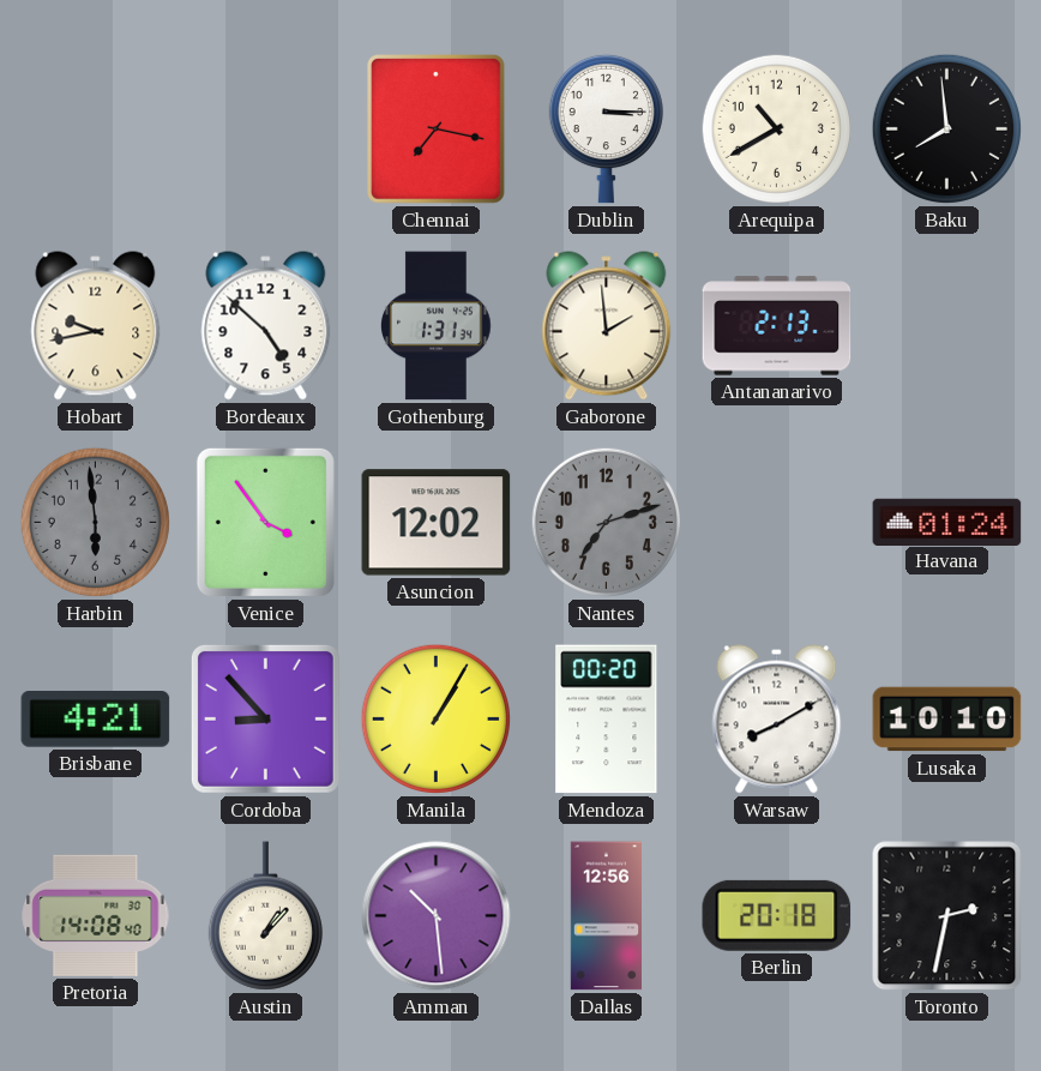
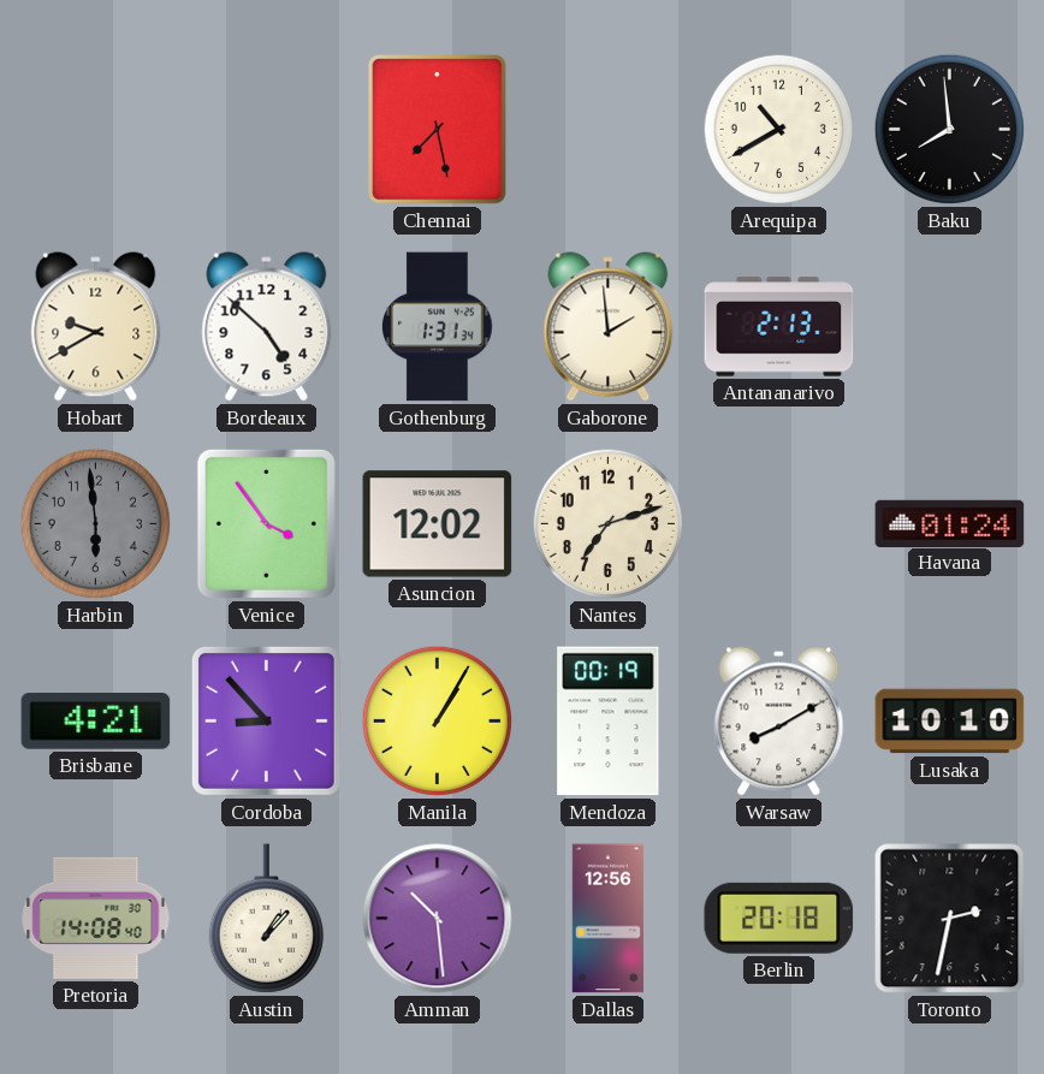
Chennai: 7:17 -> 7:28 (438, 130)
Dublin: 3:15 -> none (606, 128)
Hobart: 9:43 -> 9:40 (96, 327)
Nantes dial: grey -> cream (607, 523)
Mendoza: 00:20 -> 00:19 (609, 722)
